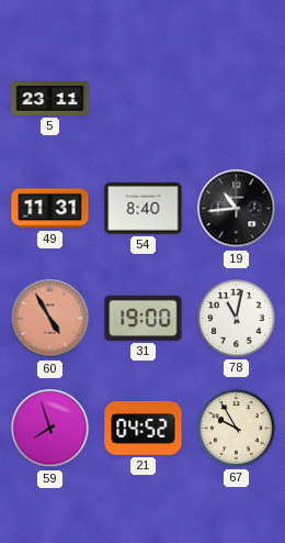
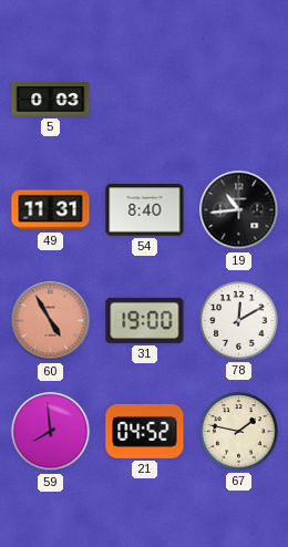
5: 23:11 -> 0:03 (51, 100)
78: 11:02 -> 12:10 (239, 321)
59: 7:57 -> 7:59 (51, 432)
67: 9:55 -> 1:47 (239, 432)
